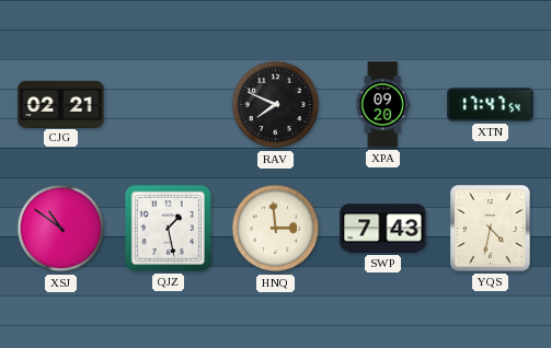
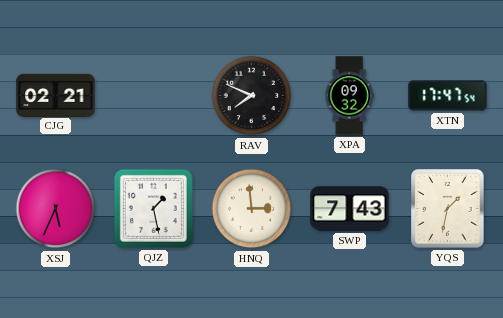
XPA: 09:20 -> 09:32 (349, 96)
XSJ: 10:51 -> 5:34 (56, 209)
YQS: 4:32 -> 1:32 (448, 209)
